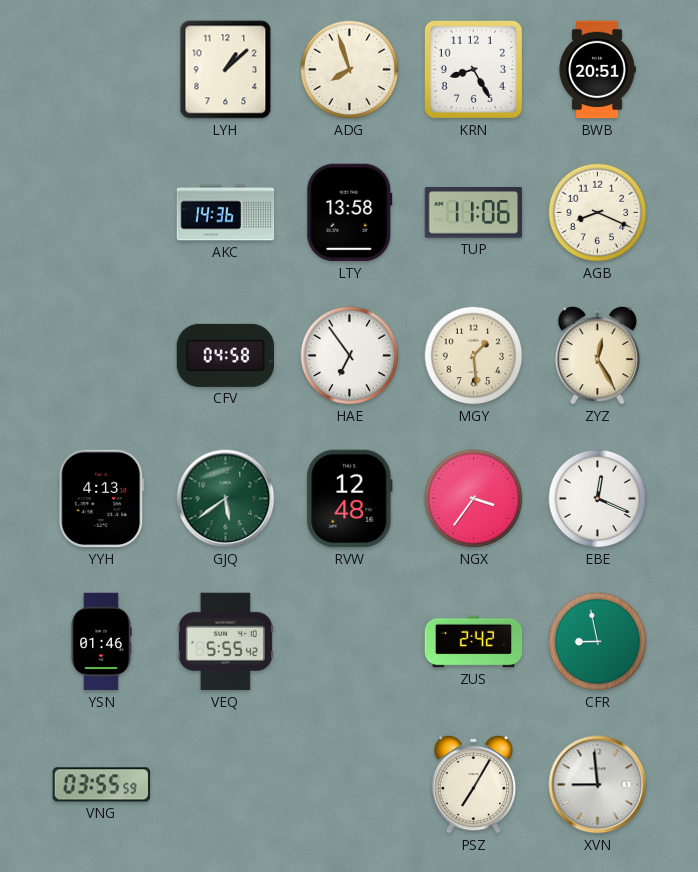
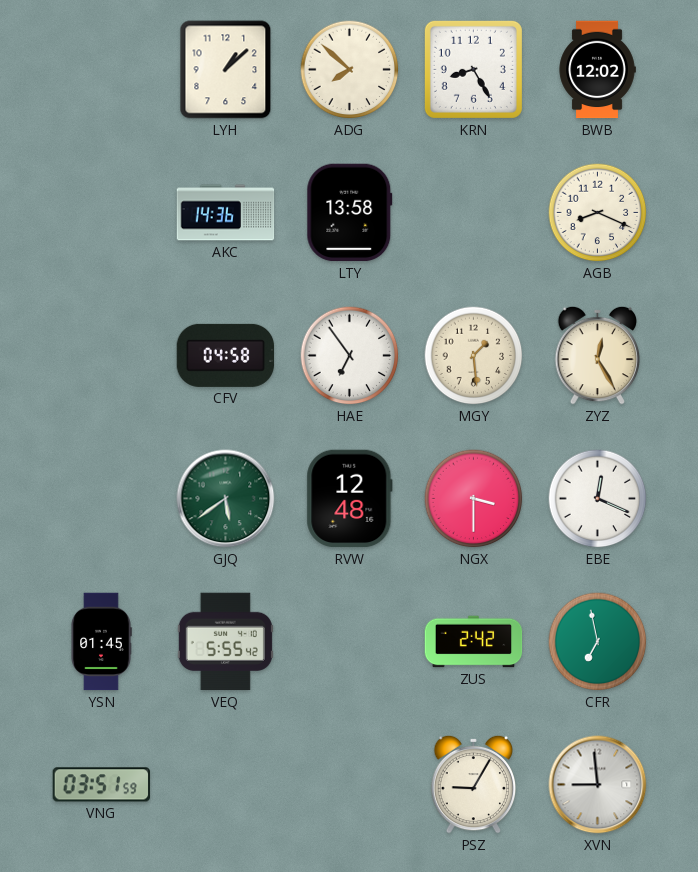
ADG: 7:57 -> 7:52 (350, 70)
BWB: 20:51 -> 12:02 (597, 70)
TUP: 11:06 -> none (474, 213)
YYH: 4:13 -> none (102, 499)
NGX: 3:36 -> 3:30 (474, 499)
YSN: 01:46 -> 01:45 (101, 642)
CFR: 8:58 -> 6:58 (598, 642)
VNG: 03:55 -> 03:51 (102, 785)
PSZ: 7:05 -> 9:05 (474, 784)
